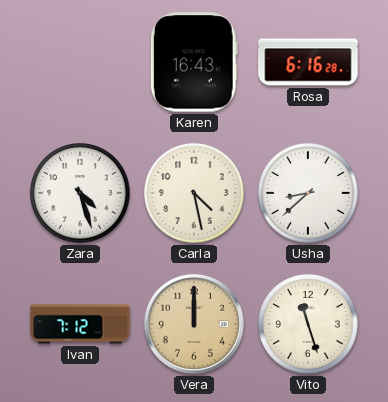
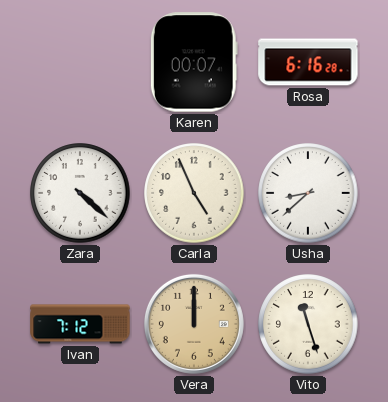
Karen: 16:43 -> 00:07 (194, 62)
Zara: 4:27 -> 4:22 (80, 193)
Carla: 4:28 -> 4:56 (194, 193)
